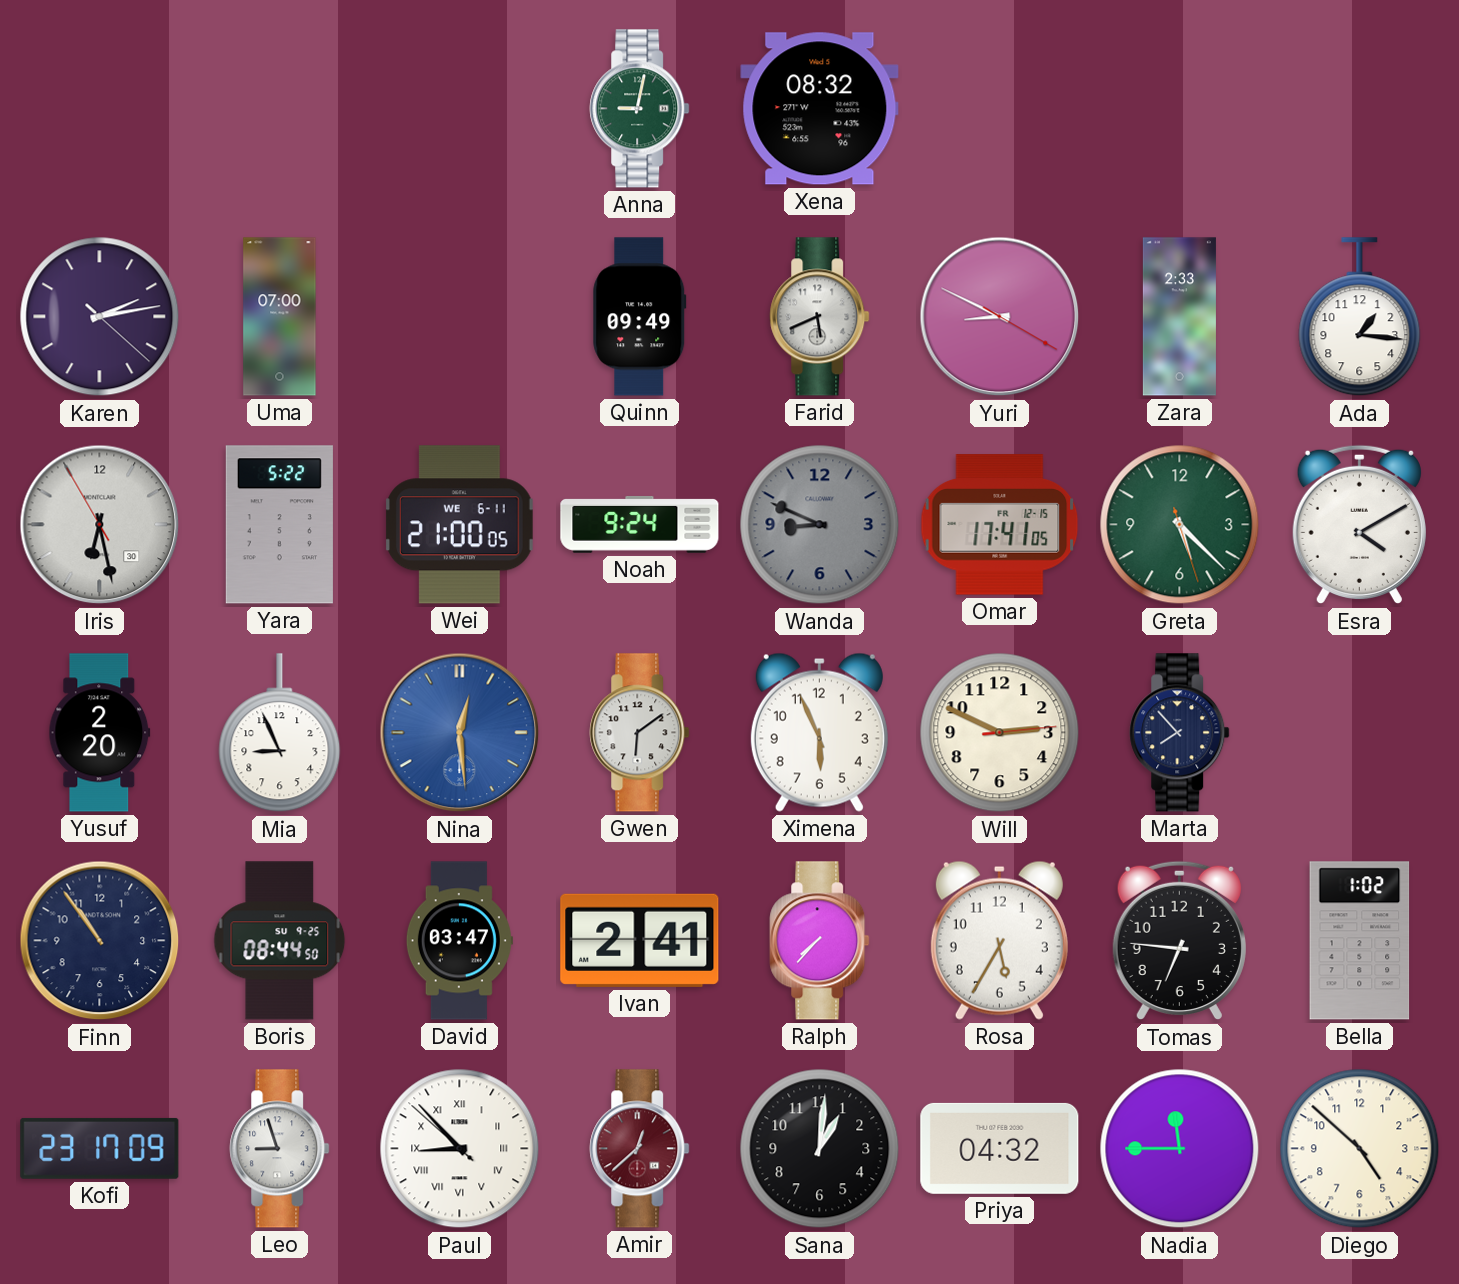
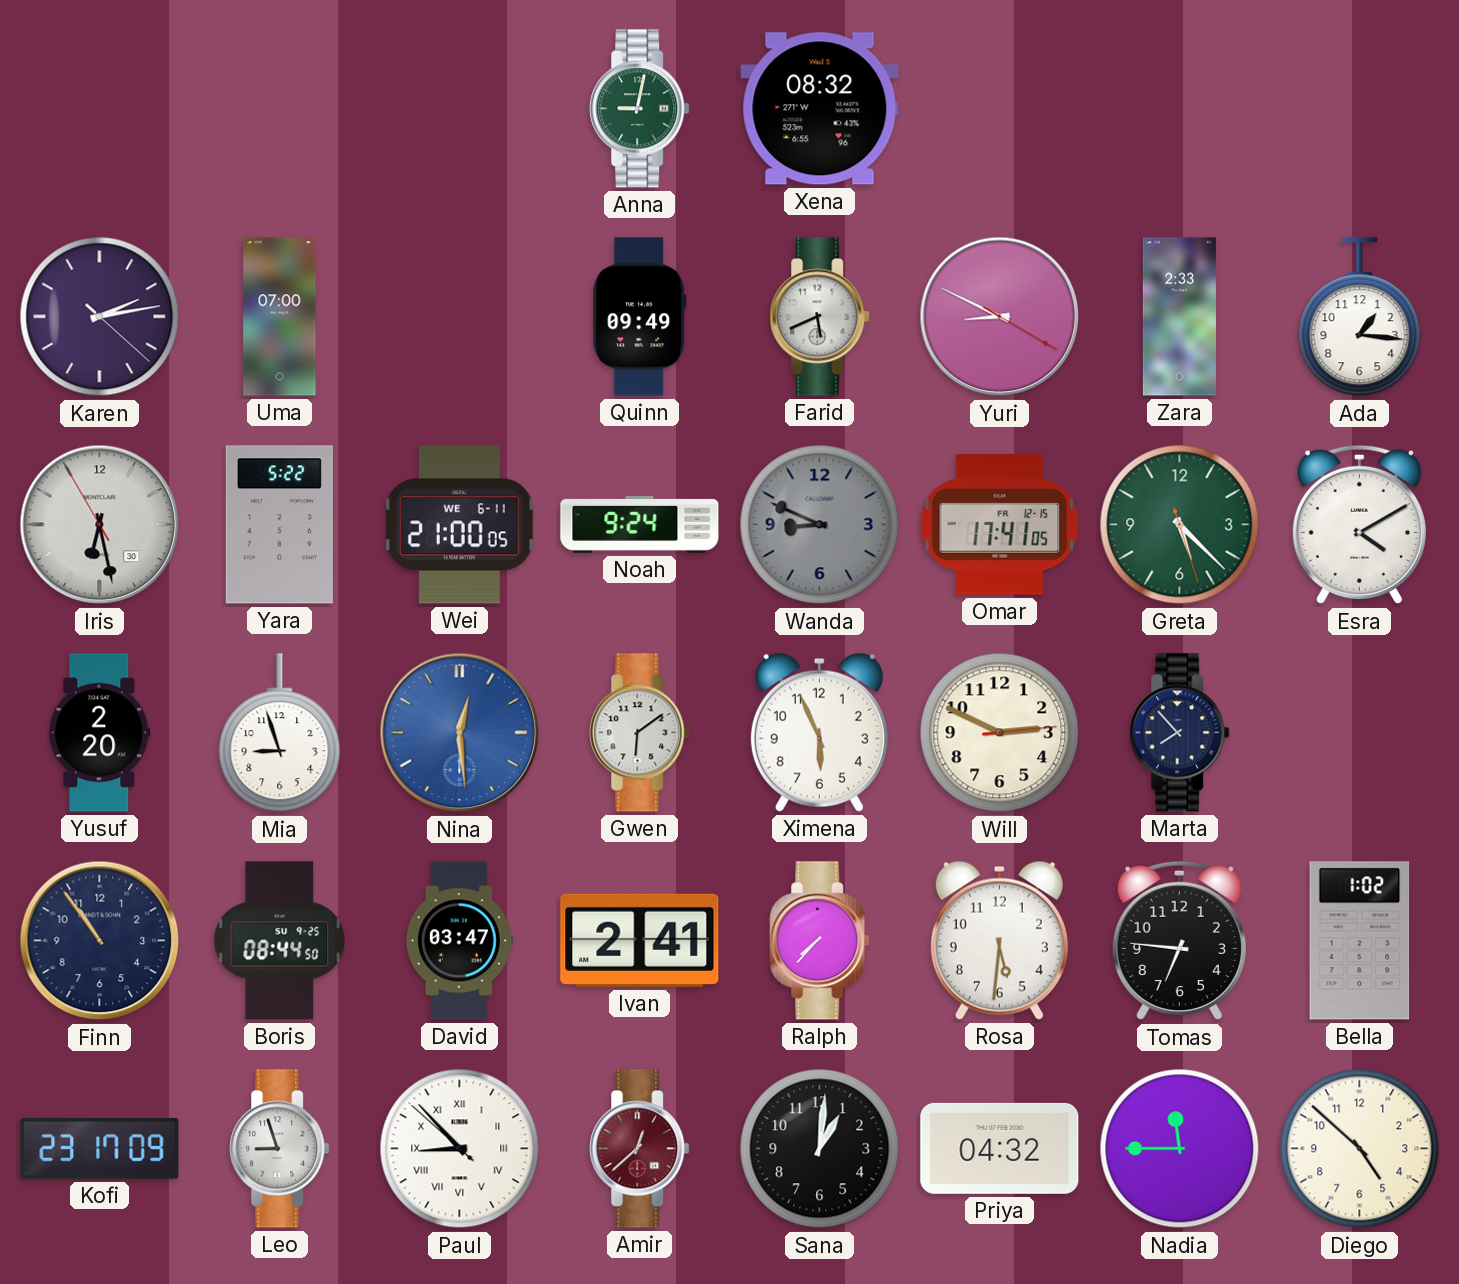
Mia: 8:56 -> 8:57 (280, 733)
Rosa: 5:35 -> 5:31 (999, 940)
